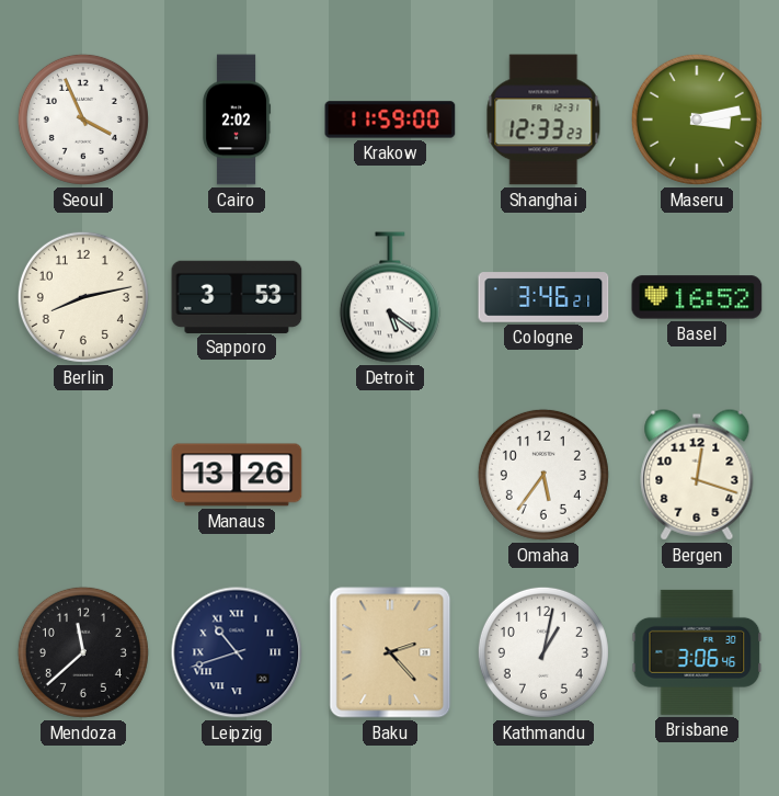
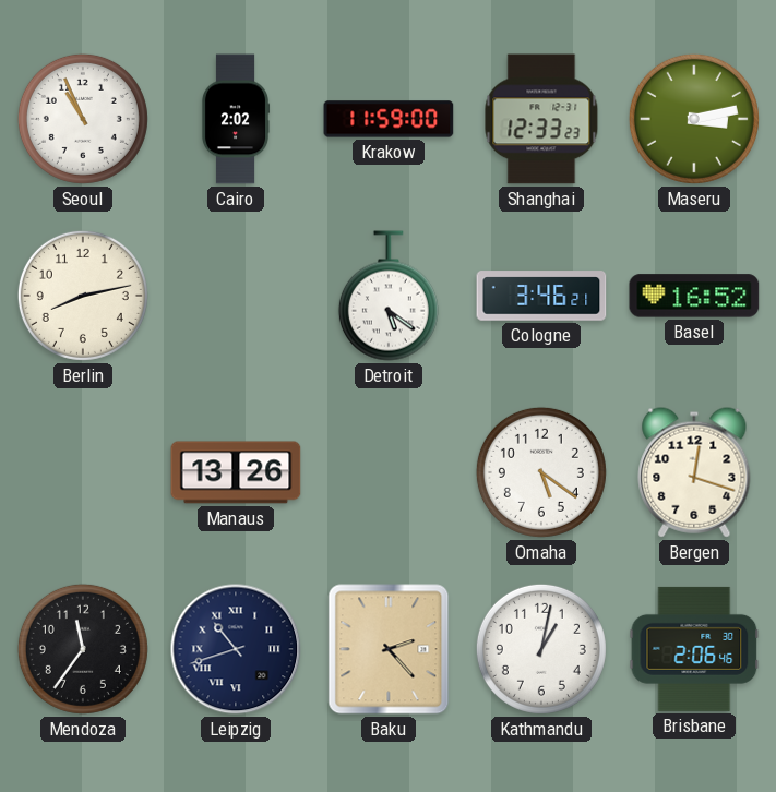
Seoul: 3:56 -> 10:56 (83, 119)
Sapporo: 3:53 -> none (237, 296)
Omaha: 5:36 -> 5:21 (541, 472)
Mendoza: 11:38 -> 11:36 (83, 649)
Brisbane: 3:06 -> 2:06 (694, 649)
